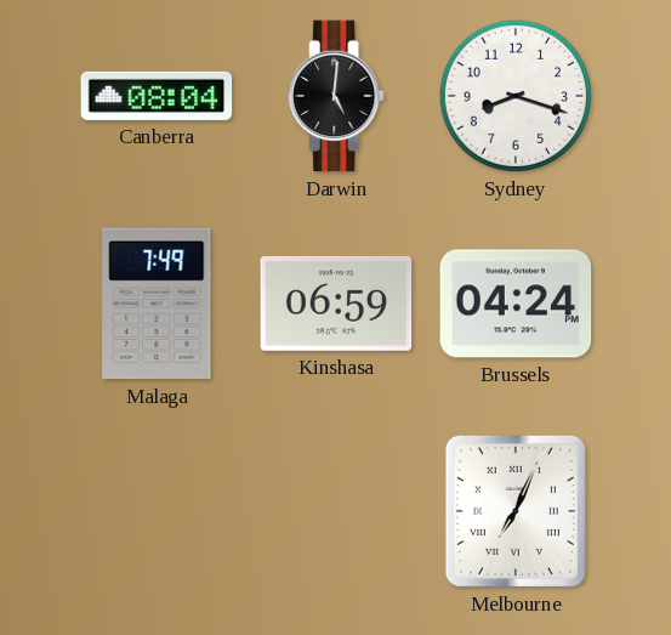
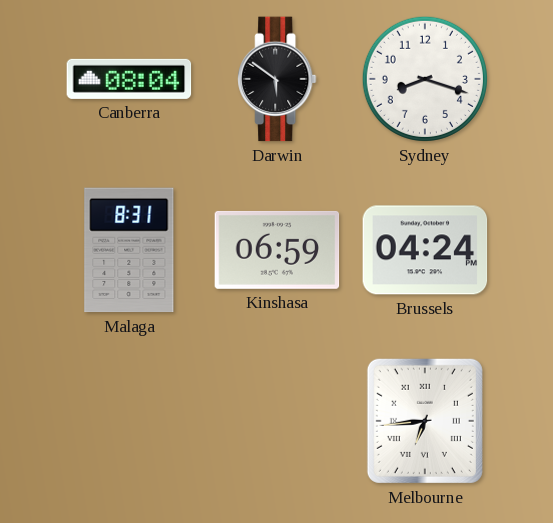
Darwin: 5:01 -> 5:51 (277, 79)
Malaga: 7:49 -> 8:31 (129, 250)
Melbourne: 7:04 -> 6:44 (425, 421)
